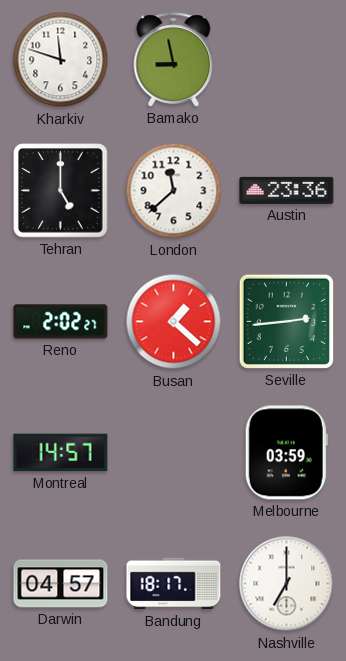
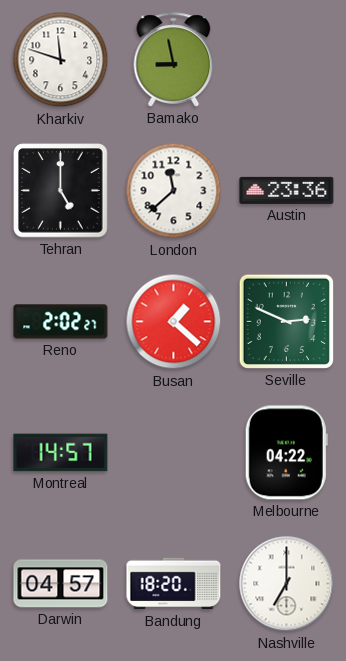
Seville: 2:44 -> 2:49 (286, 321)
Melbourne: 03:59 -> 04:22 (286, 453)
Bandung: 18:17 -> 18:20 (174, 584)
